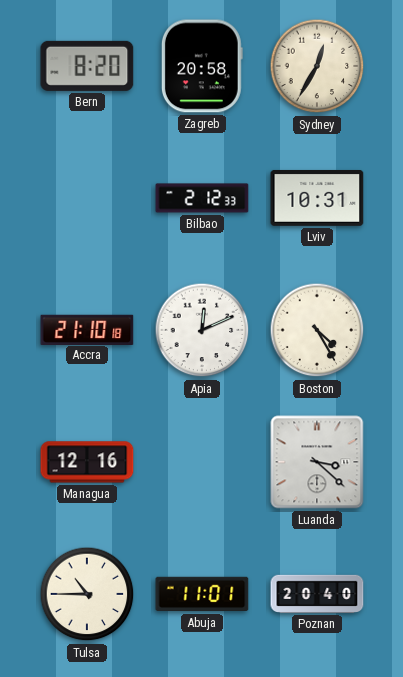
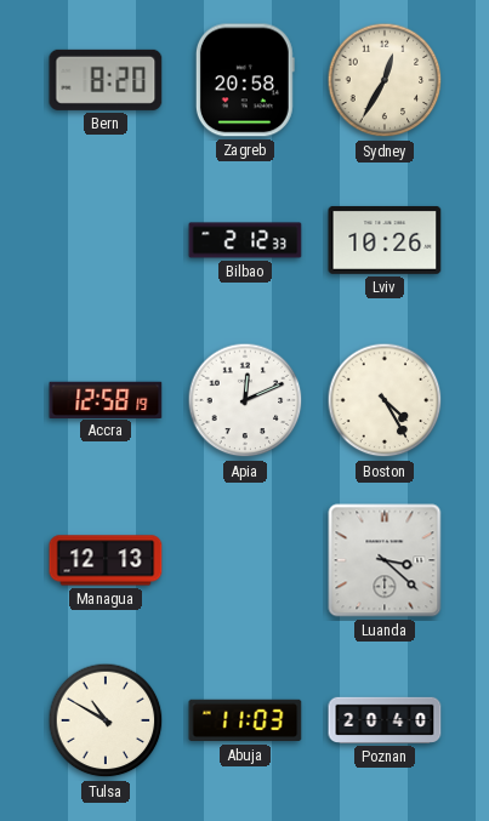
Lviv: 10:31 -> 10:26 (385, 240)
Accra: 21:10 -> 12:58 (106, 399)
Managua: 12:16 -> 12:13 (106, 560)
Tulsa: 10:45 -> 10:50 (106, 720)
Abuja: 11:01 -> 11:03 (245, 720)
